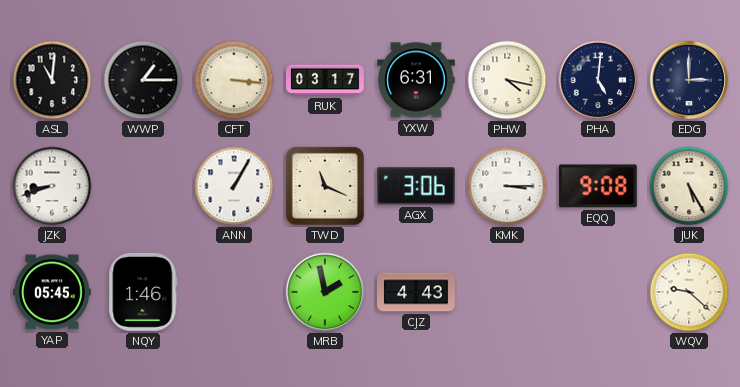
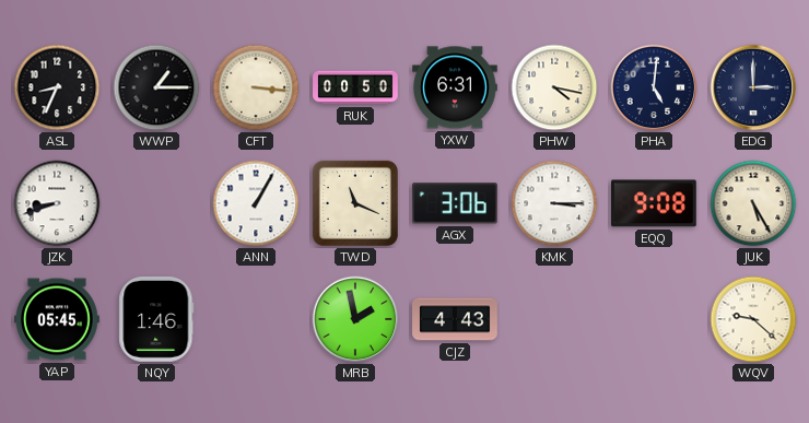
ASL: 11:01 -> 8:34 (57, 87)
RUK: 03:17 -> 00:50 (355, 87)
